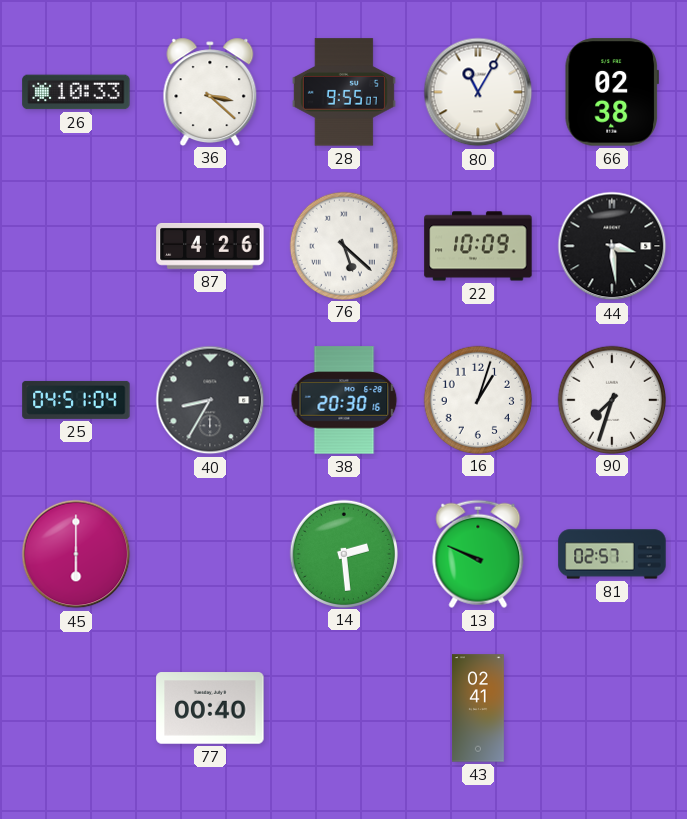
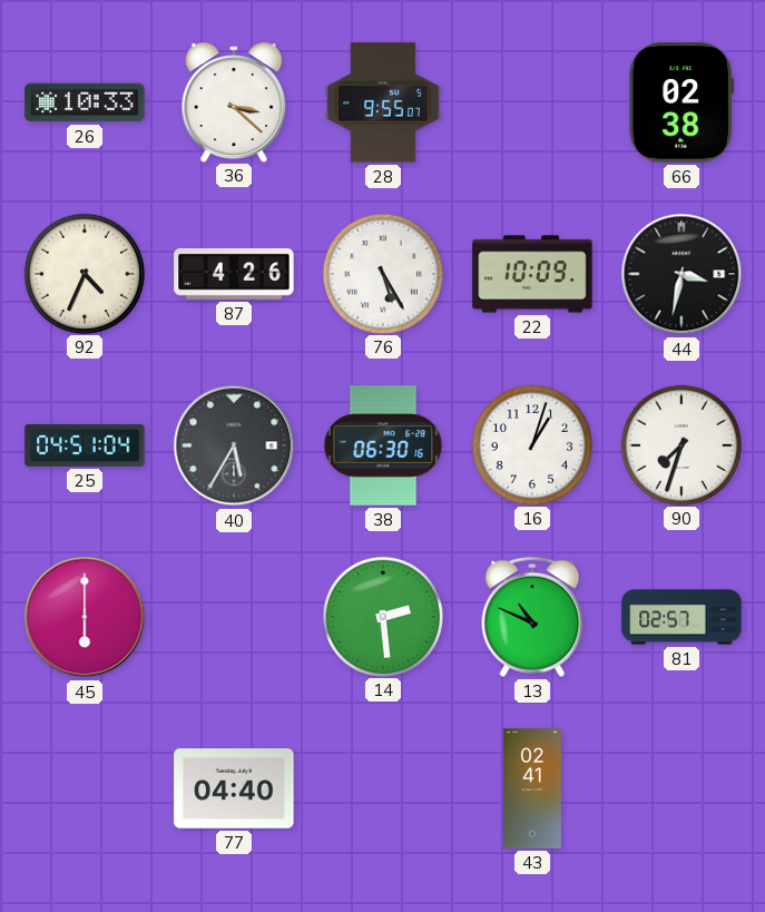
80: 11:05 -> none (478, 92)
92: none -> 4:34 (84, 273)
76: 5:22 -> 5:25 (382, 273)
44: 3:29 -> 3:32 (681, 274)
40: 8:35 -> 5:35 (234, 445)
38: 20:30 -> 06:30 (383, 445)
13: 9:49 -> 10:49 (532, 617)
77: 00:40 -> 04:40 (234, 788)
